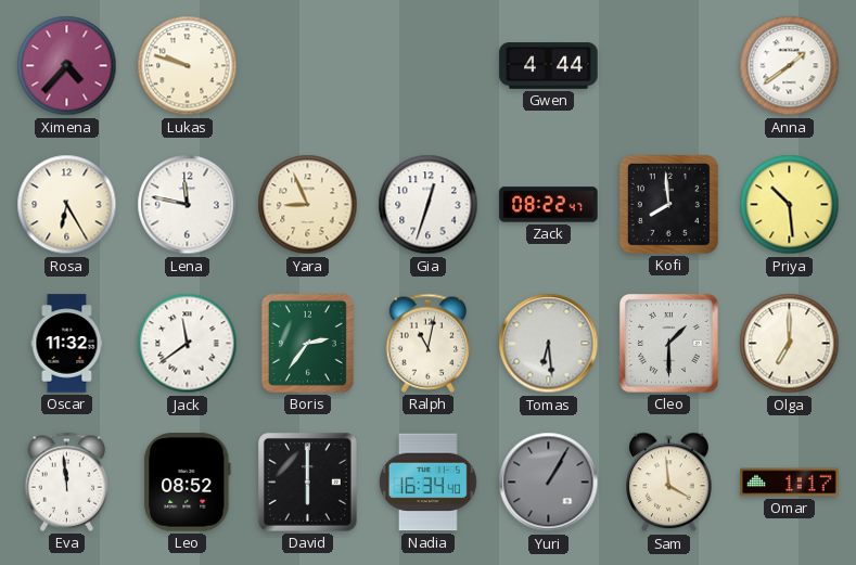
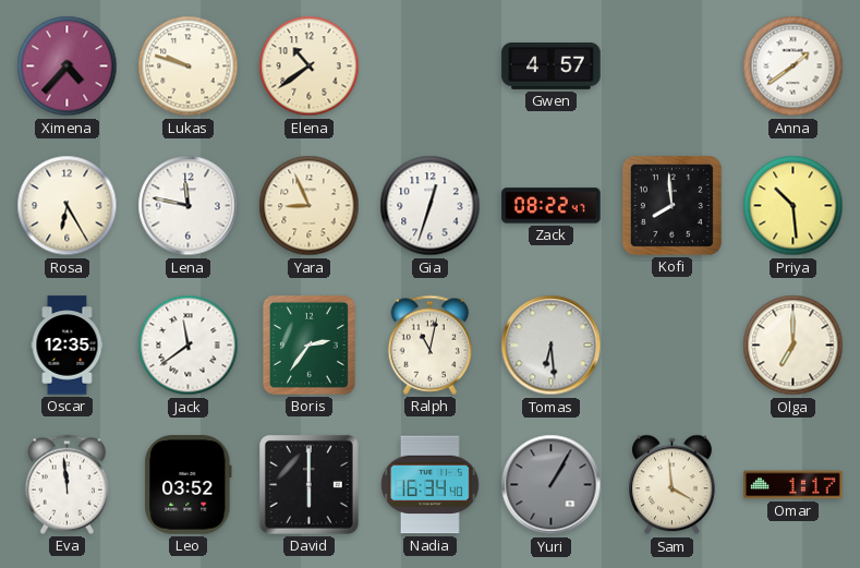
Elena: none -> 10:39 (310, 67)
Gwen: 4:44 -> 4:57 (552, 67)
Oscar: 11:32 -> 12:35 (68, 346)
Cleo: 1:30 -> none (668, 343)
Leo: 08:52 -> 03:52 (189, 485)
